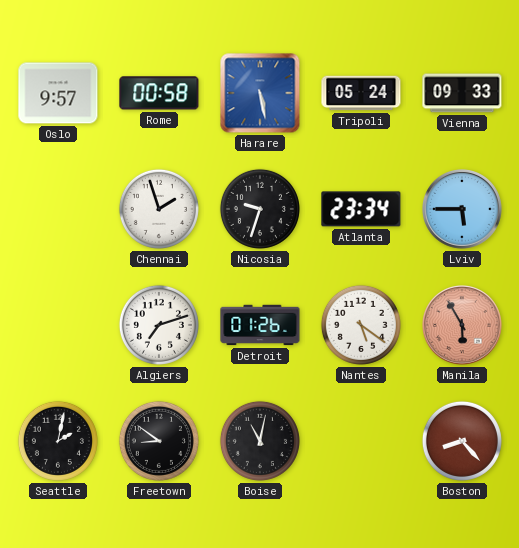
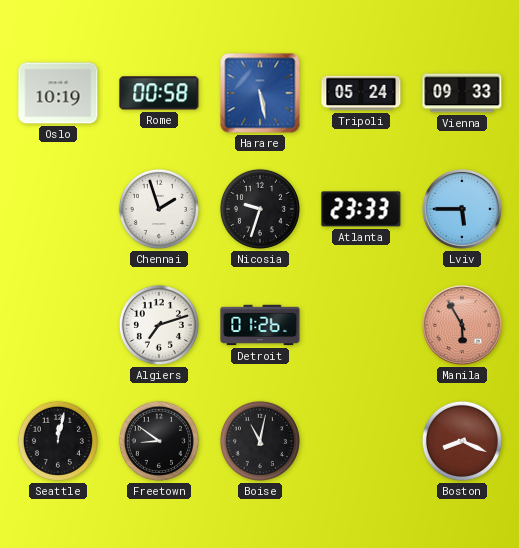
Oslo: 9:57 -> 10:19 (58, 93)
Atlanta: 23:34 -> 23:33 (361, 209)
Nantes: 5:21 -> none (361, 325)
Seattle: 2:02 -> 12:02 (58, 441)
Boston: 8:23 -> 8:19 (462, 441)
